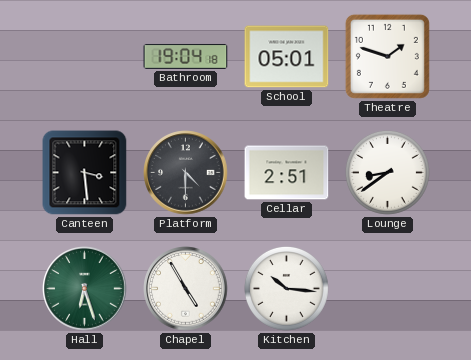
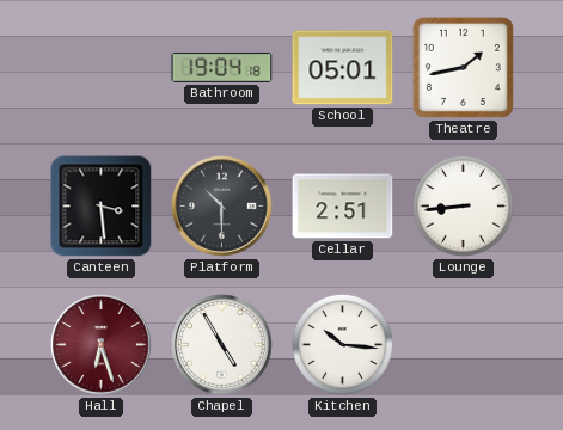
Theatre: 1:48 -> 1:43 (463, 67)
Platform: 4:30 -> 10:30 (222, 207)
Lounge: 8:39 -> 8:44 (463, 205)
Hall dial: green -> burgundy (102, 345)
